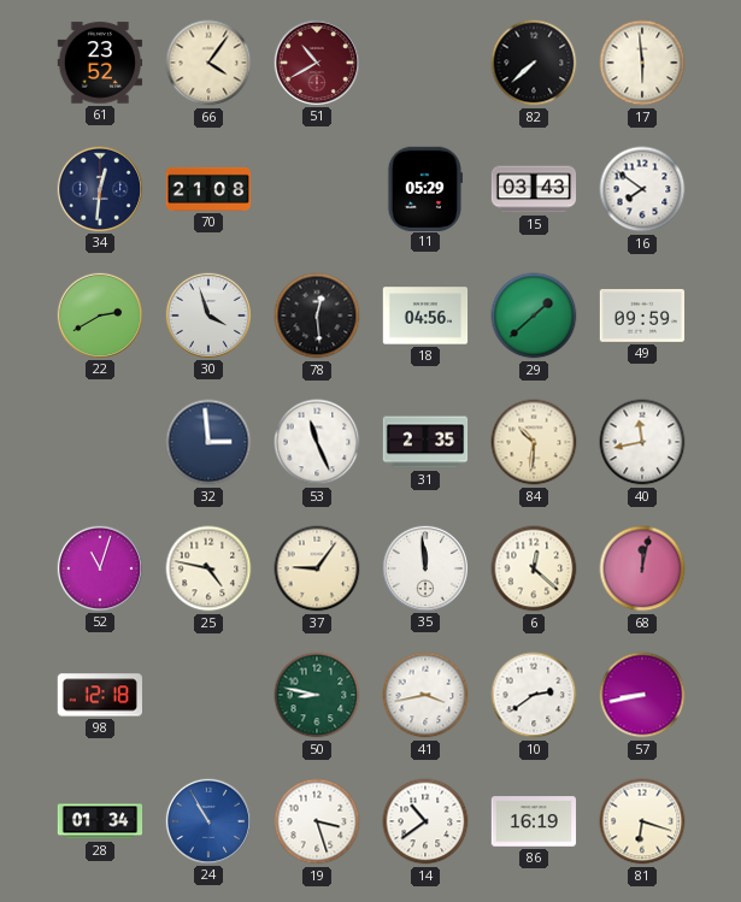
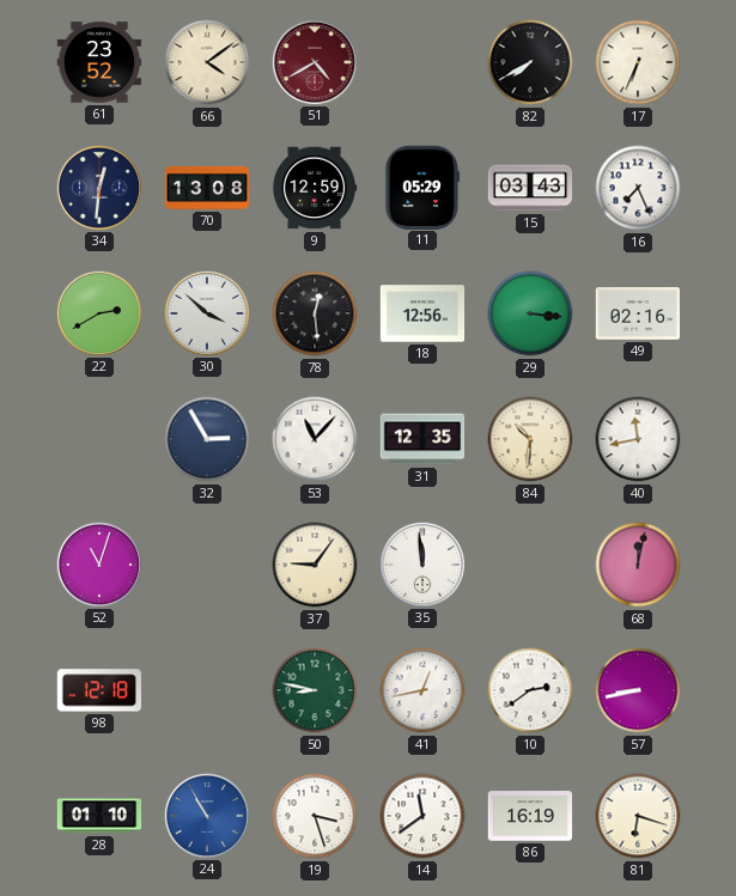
66: 4:06 -> 4:09 (207, 62)
51: 10:40 -> 4:40 (314, 61)
82: 7:38 -> 7:40 (530, 62)
17: 5:59 -> 6:34 (638, 62)
70: 21:08 -> 13:08 (207, 188)
9: none -> 12:59 (316, 188)
16: 7:51 -> 7:26 (638, 188)
30: 3:57 -> 3:52 (206, 312)
18: 04:56 -> 12:56 (422, 313)
29: 1:38 -> 3:16 (530, 313)
49: 09:59 -> 02:16 (638, 315)
32: 2:59 -> 2:55 (207, 439)
53: 11:26 -> 11:07 (315, 439)
31: 2:35 -> 12:35 (422, 439)
25: 4:47 -> none (208, 568)
6: 12:22 -> none (534, 568)
41: 3:43 -> 12:43 (422, 690)
28: 01:34 -> 01:10 (99, 816)
14: 10:39 -> 11:39 (422, 816)
